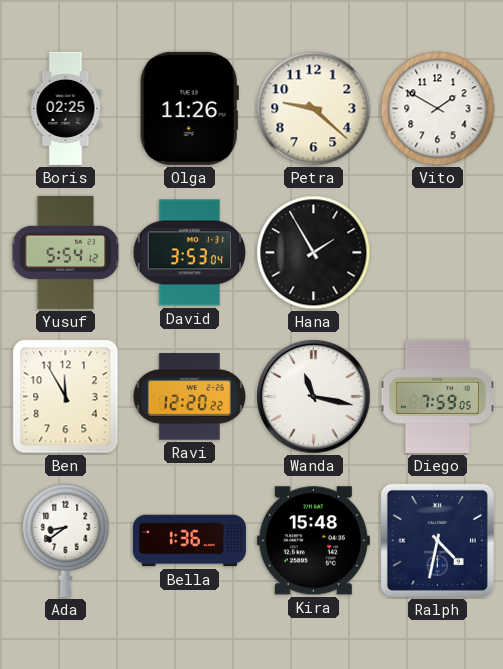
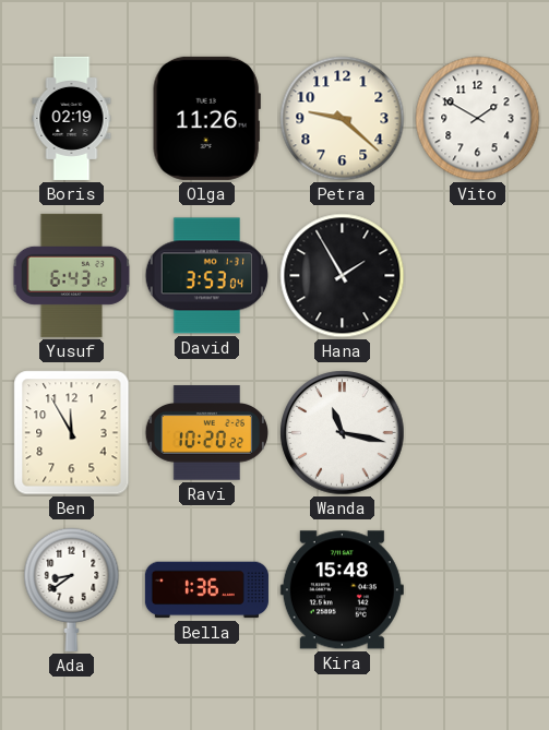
Boris: 02:25 -> 02:19 (72, 118)
Yusuf: 5:54 -> 6:43 (72, 275)
Ravi: 12:20 -> 10:20 (206, 433)
Diego: 7:59 -> none (437, 396)
Ralph: 4:32 -> none (437, 540)
